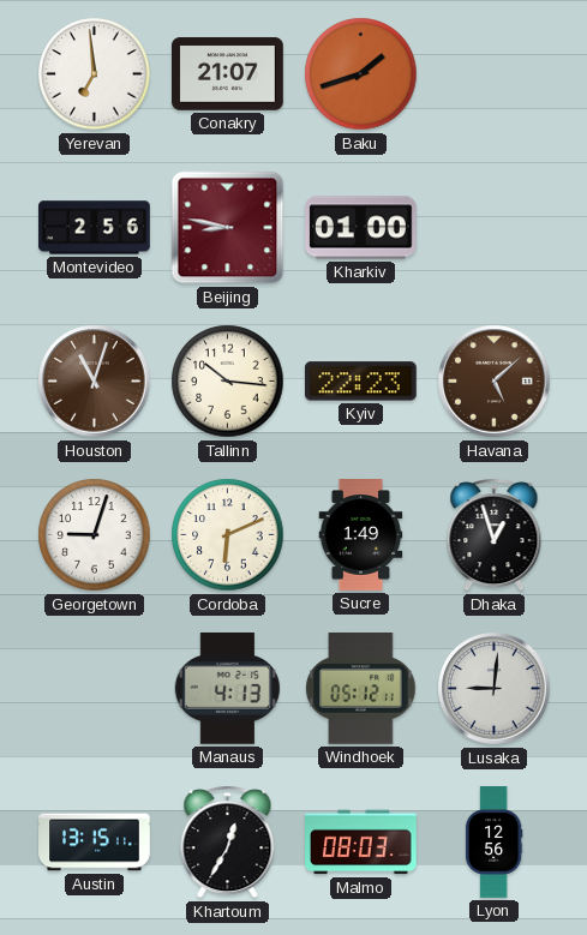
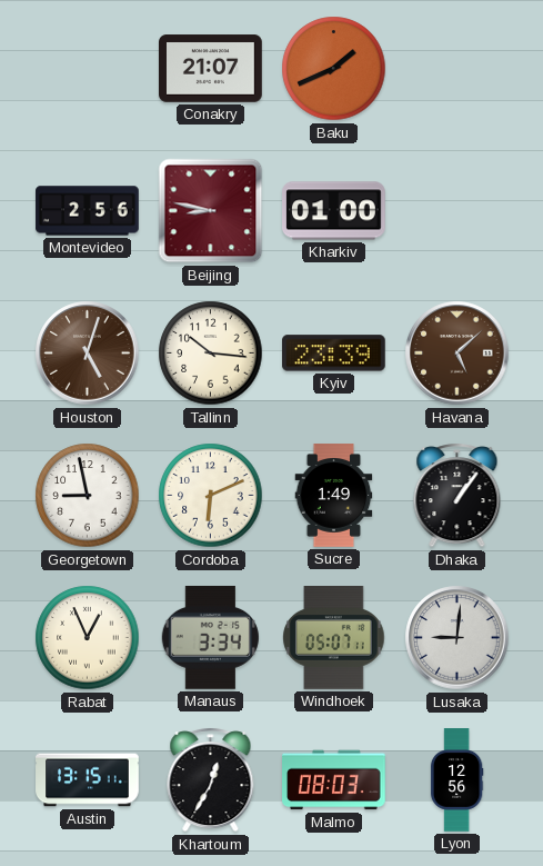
Yerevan: 6:59 -> none (95, 74)
Baku: 1:42 -> 1:41 (334, 69)
Houston: 11:03 -> 5:03 (88, 354)
Kyiv: 22:23 -> 23:39 (333, 354)
Georgetown: 9:03 -> 8:58 (88, 496)
Dhaka: 12:57 -> 1:06 (457, 496)
Rabat: none -> 12:56 (88, 638)
Manaus: 4:13 -> 3:34 (210, 637)
Windhoek: 05:12 -> 05:07 (334, 638)
